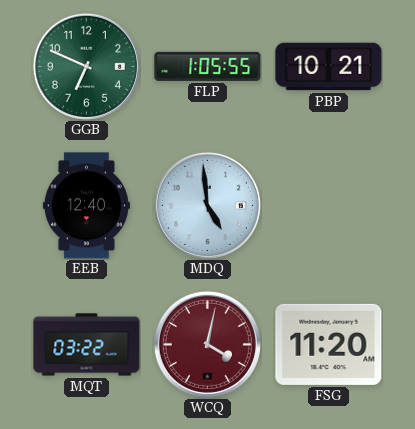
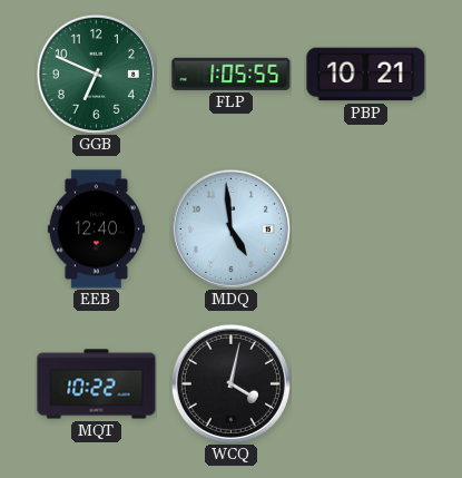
MQT: 03:22 -> 10:22 (97, 384)
WCQ dial: burgundy -> black (230, 383)
FSG: 11:20 -> none (329, 344)
